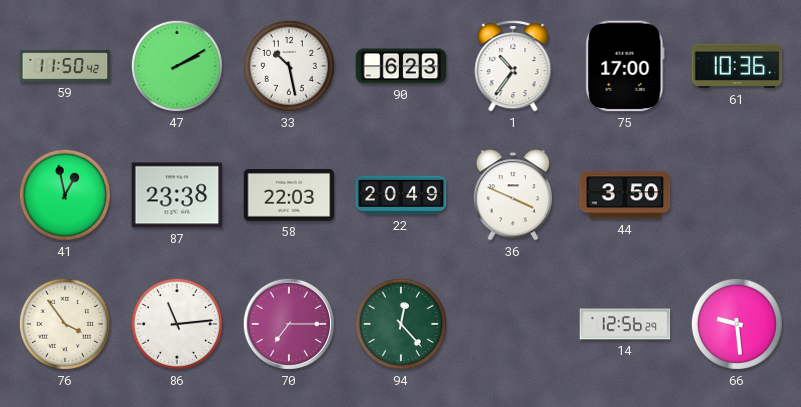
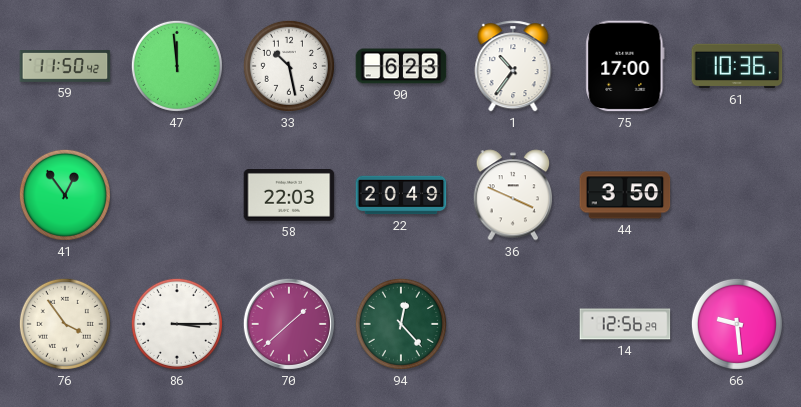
47: 2:10 -> 11:59 (177, 66)
41: 12:58 -> 12:54 (65, 195)
87: 23:38 -> none (177, 195)
86: 11:14 -> 3:15 (177, 324)
70: 7:15 -> 1:38 (289, 324)
